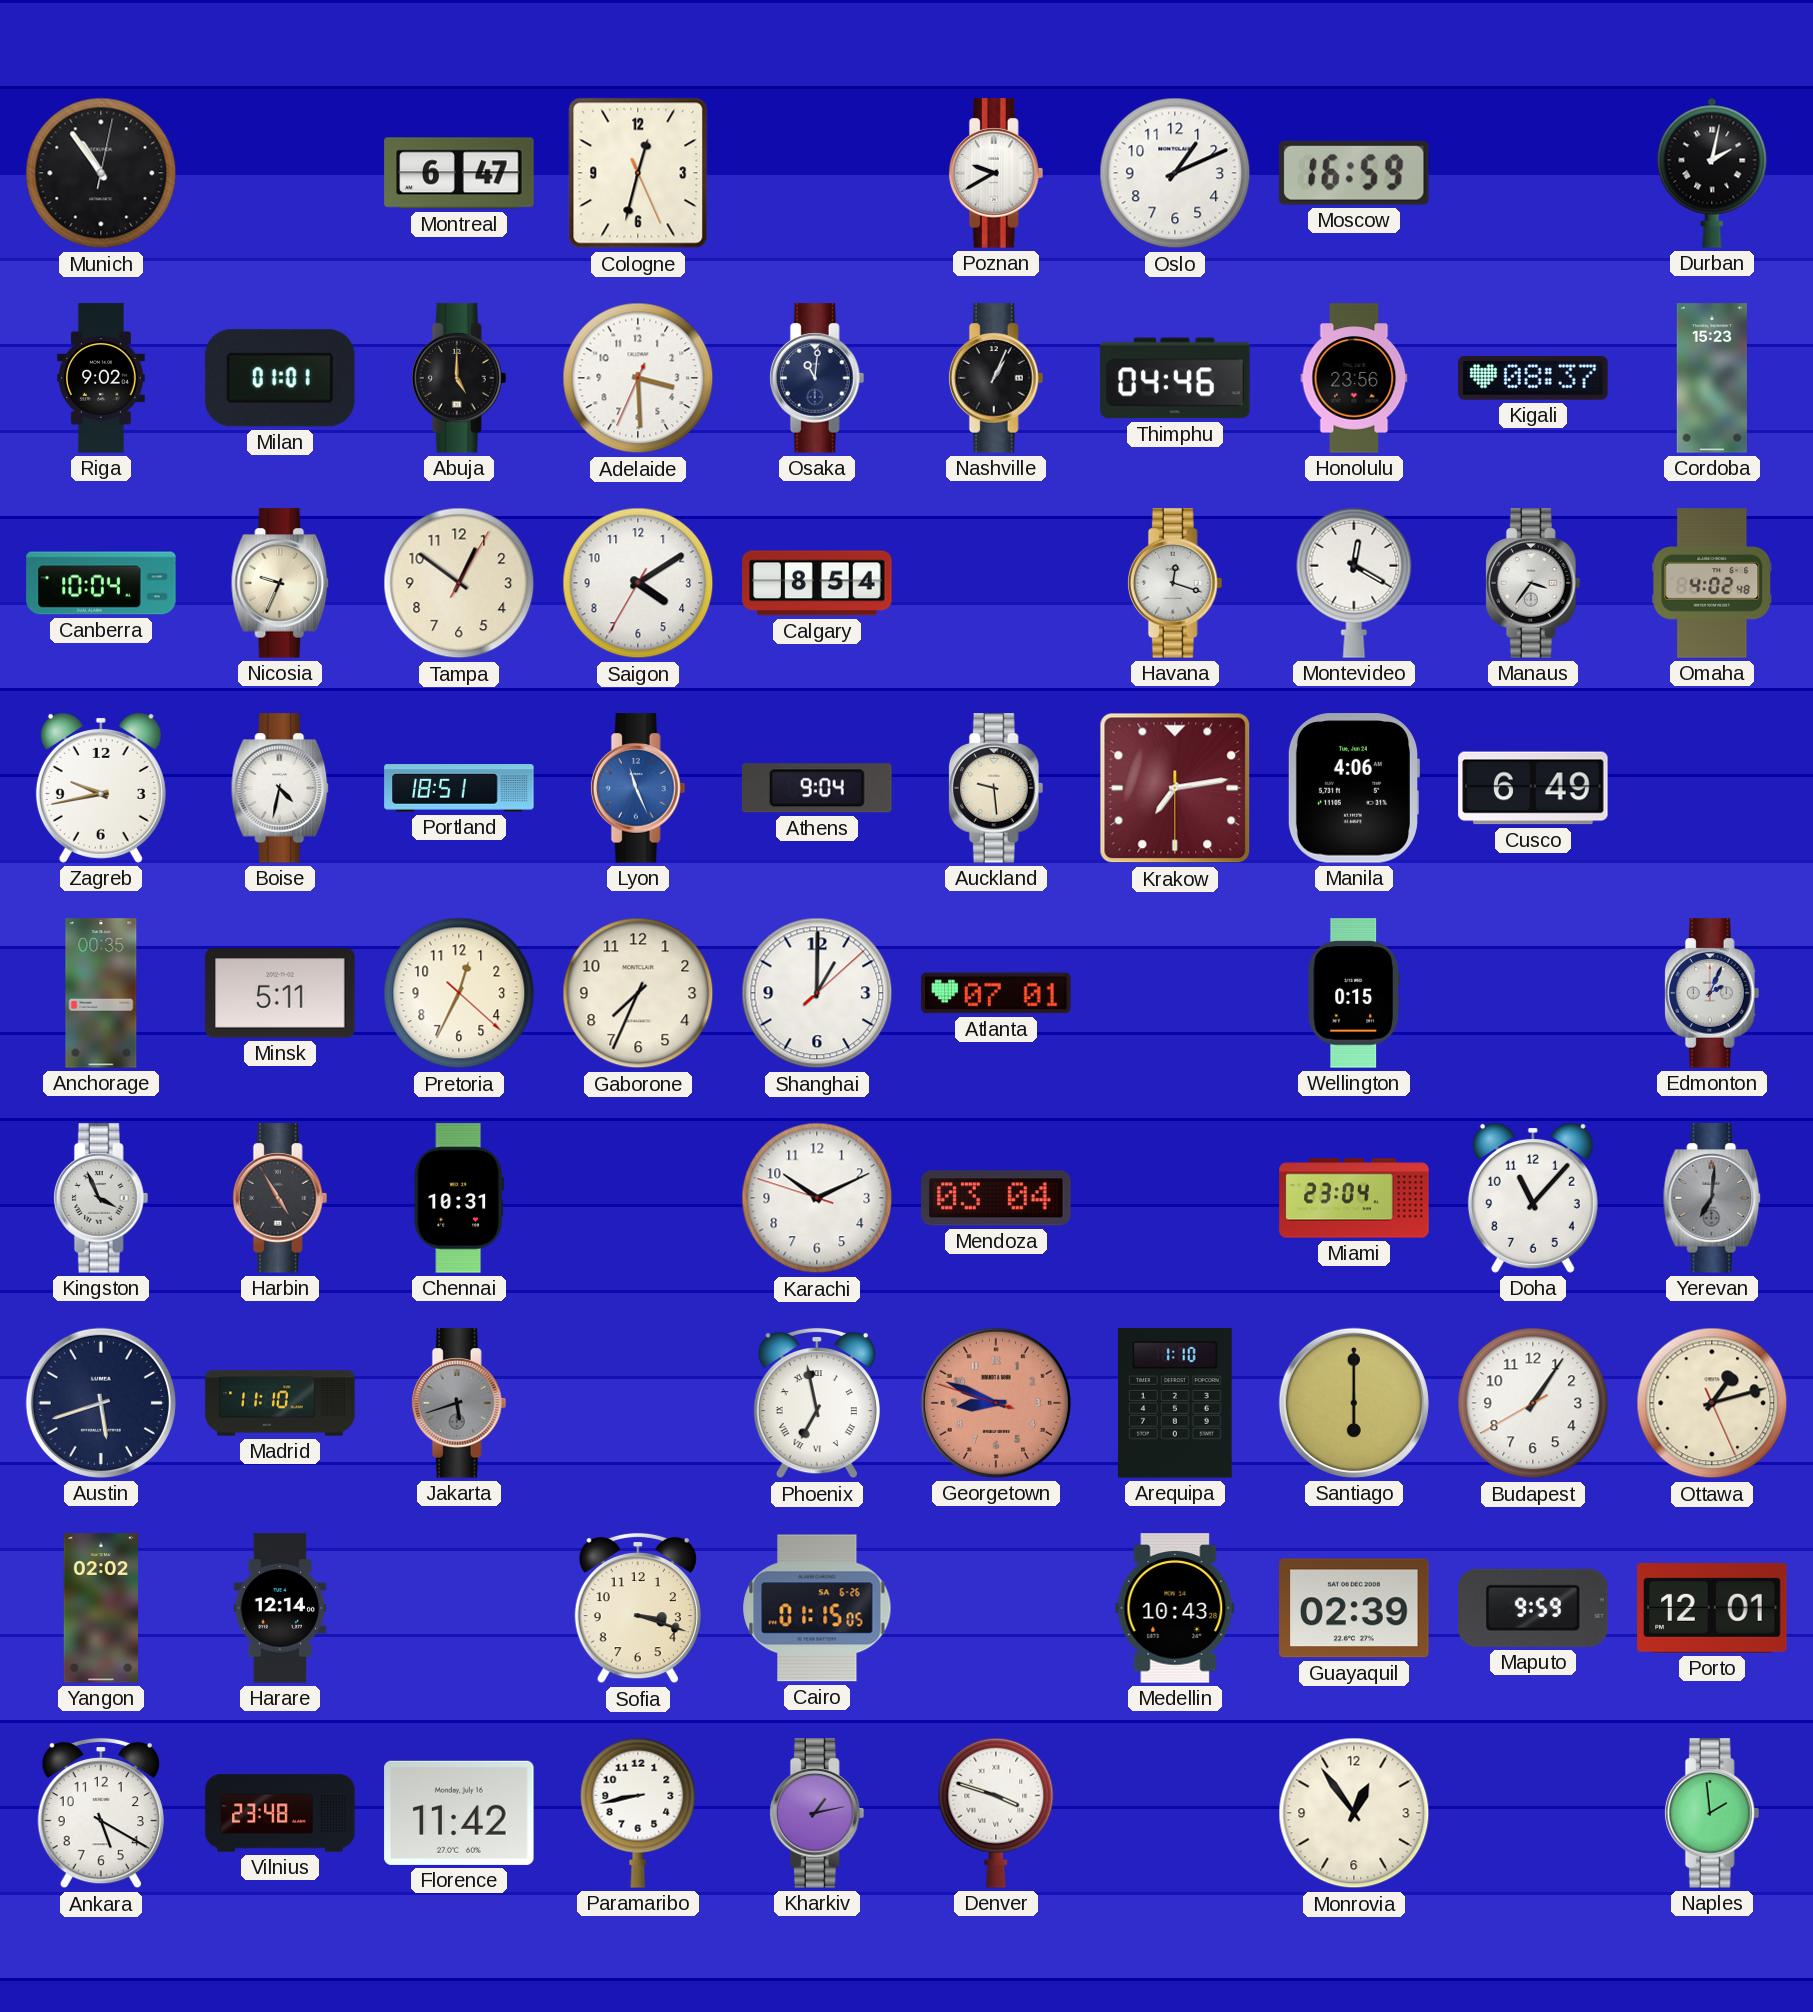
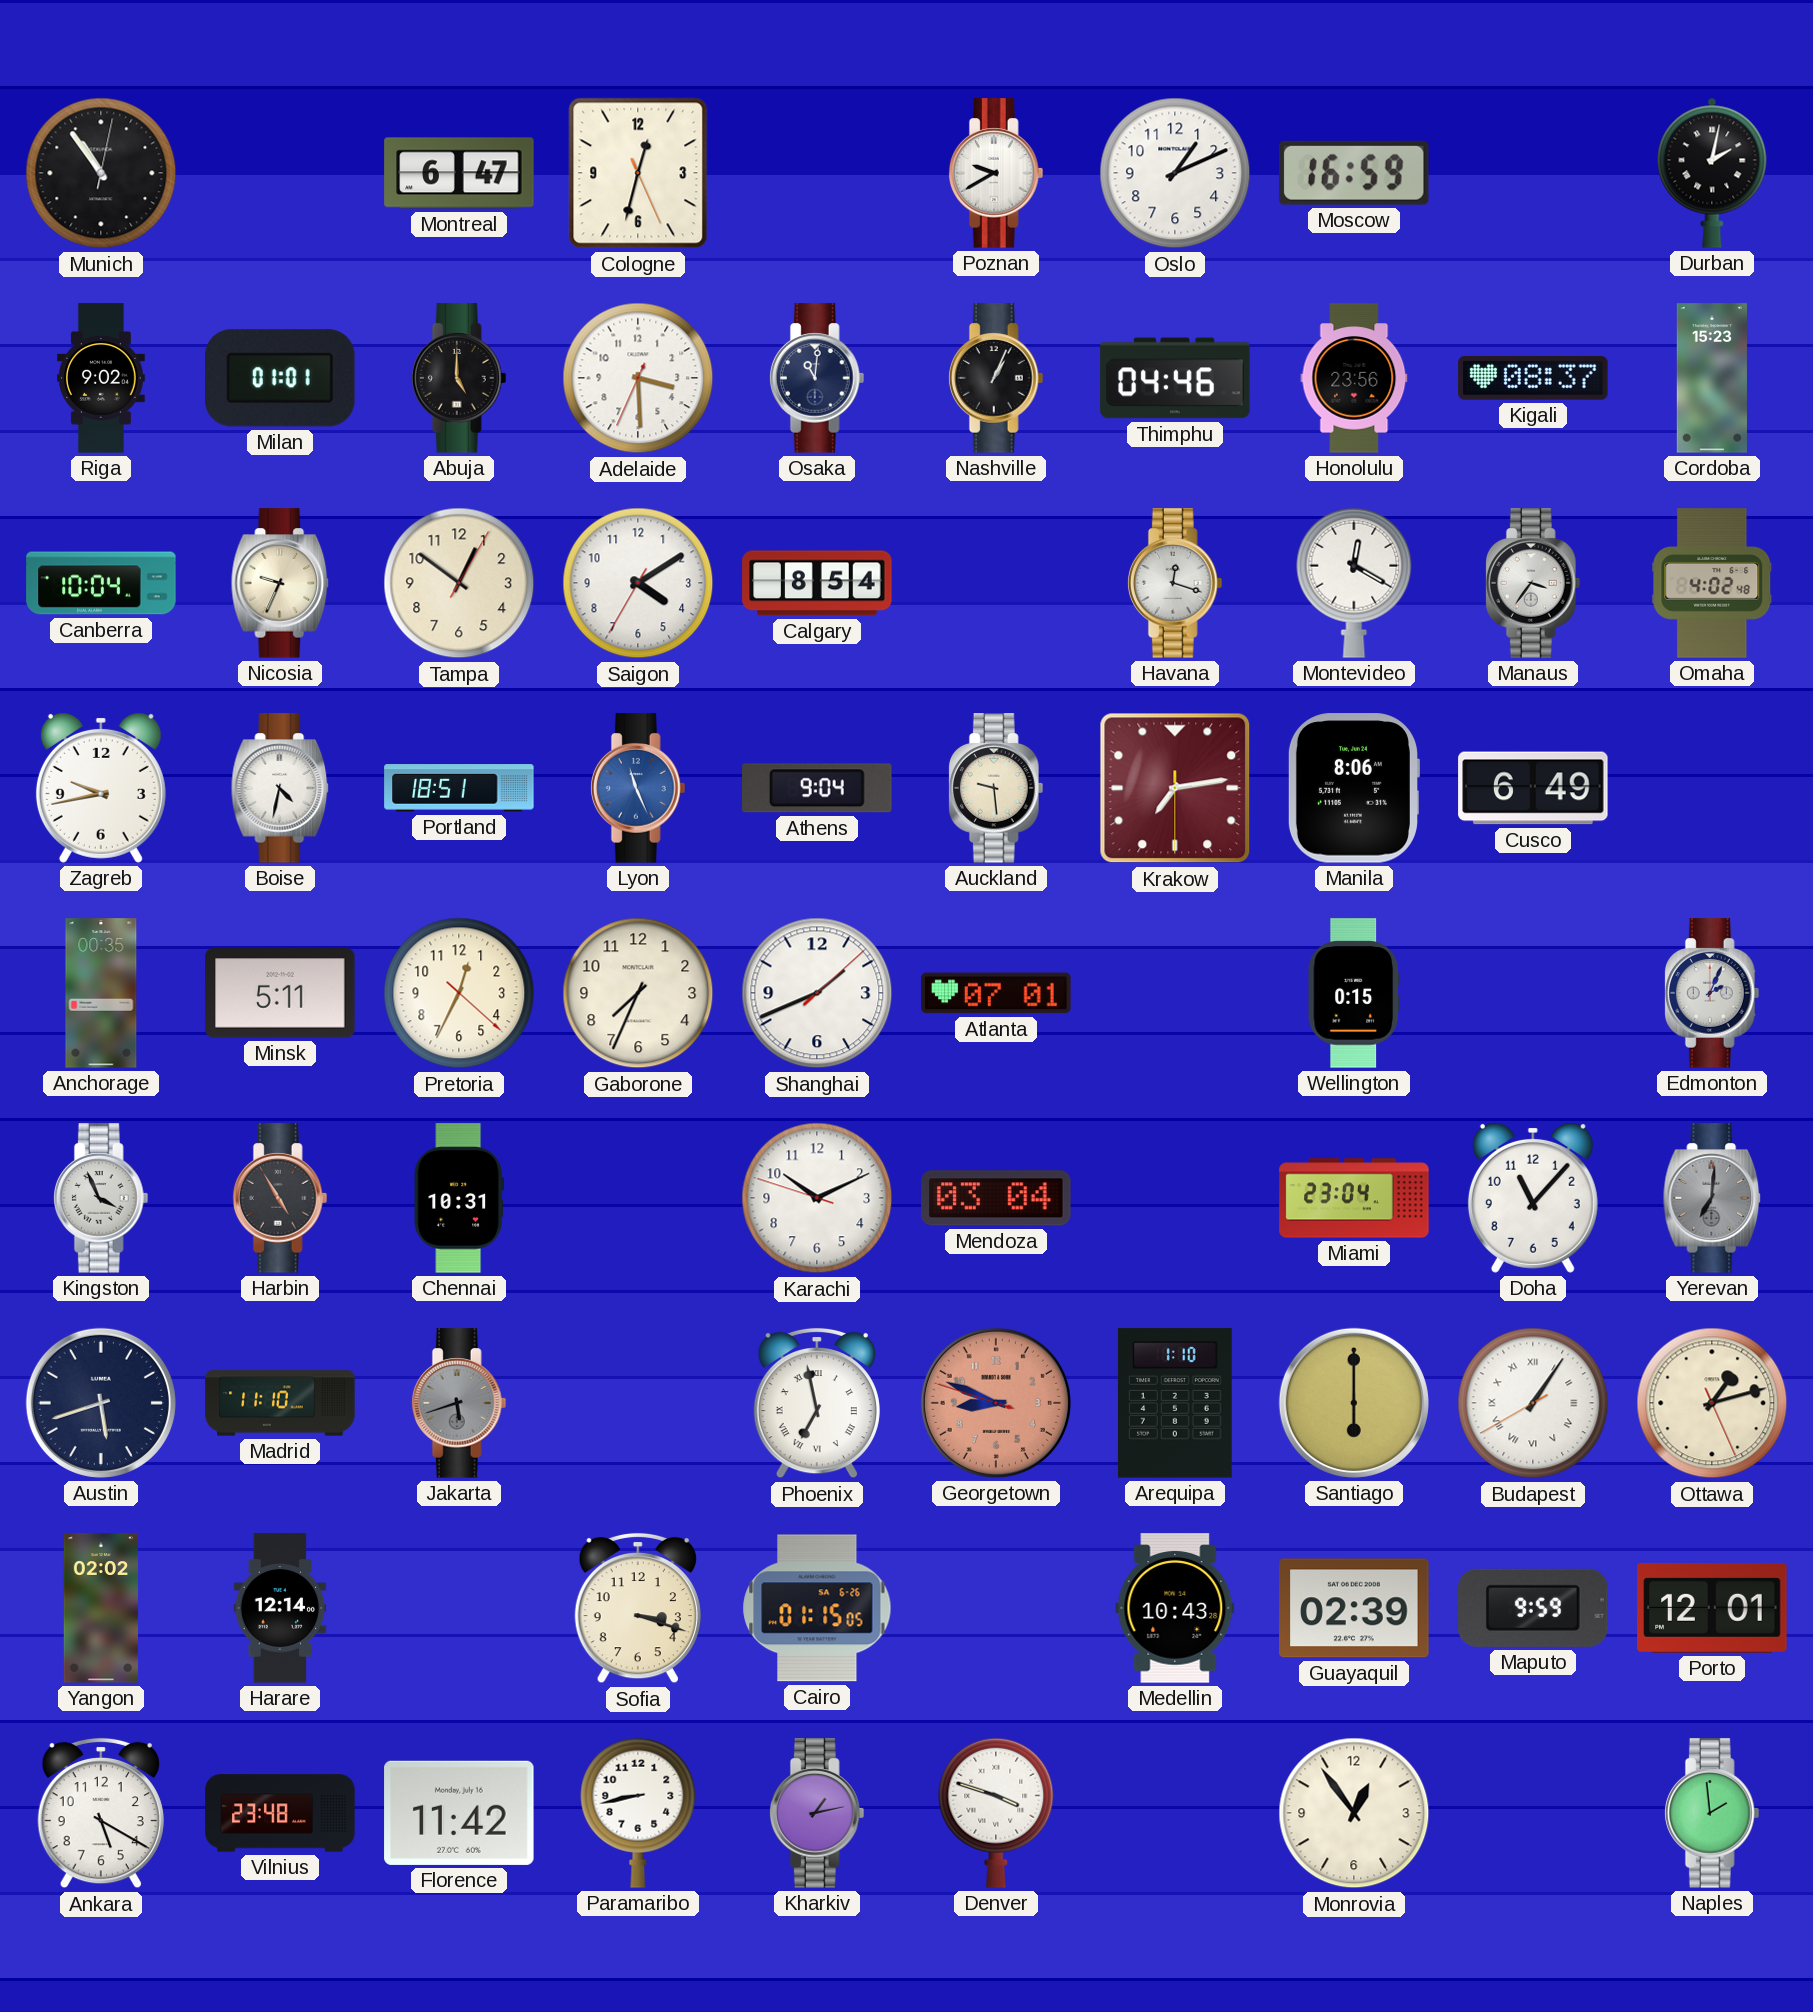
Manila: 4:06 -> 8:06 (1353, 788)
Shanghai: 1:00 -> 1:41 (817, 993)
Budapest numerals: Arabic -> Roman (1533, 1403)
